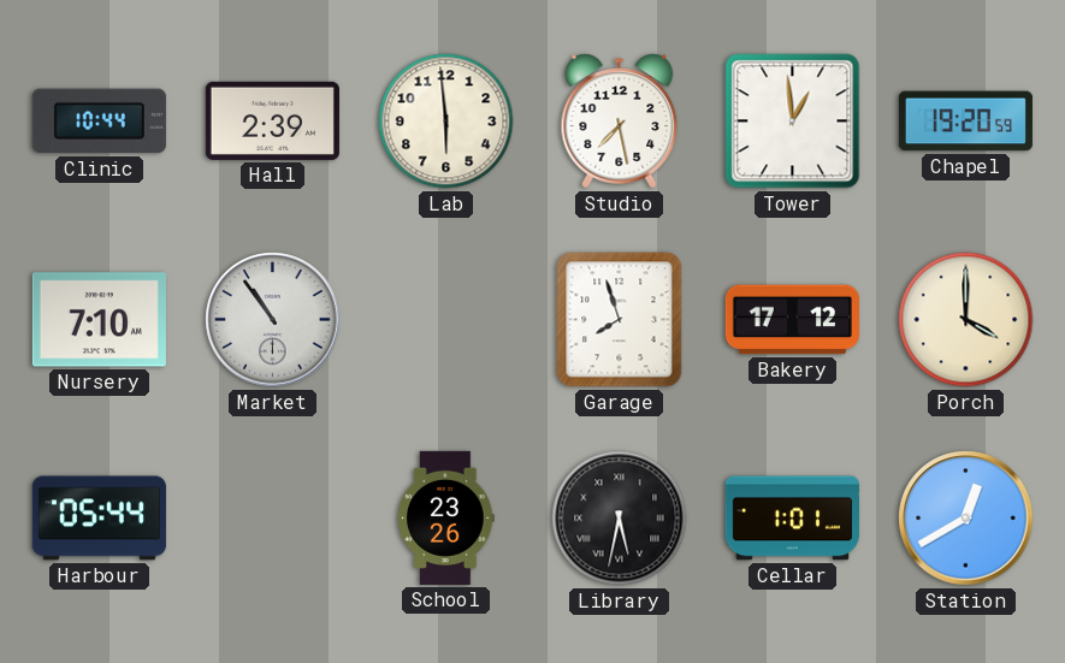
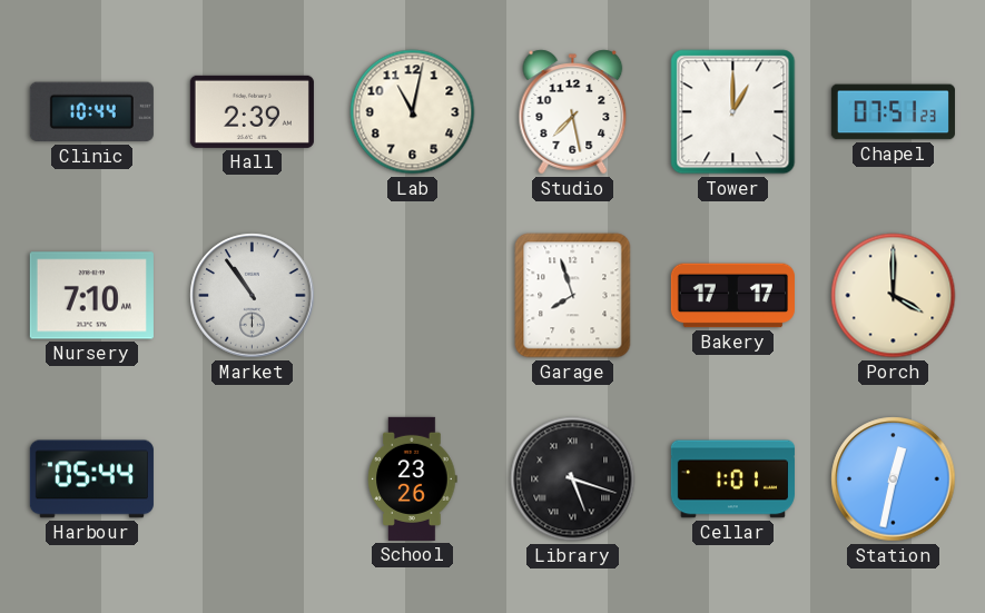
Lab: 5:59 -> 11:02 (413, 112)
Tower: 12:59 -> 1:00 (733, 112)
Chapel: 19:20 -> 07:51 (893, 112)
Bakery: 17:12 -> 17:17 (732, 296)
Library: 5:32 -> 5:18 (573, 479)
Station: 12:40 -> 12:32 (894, 479)
